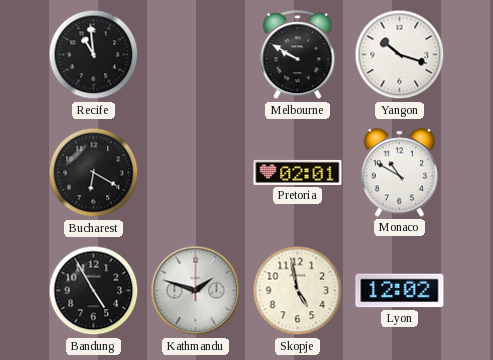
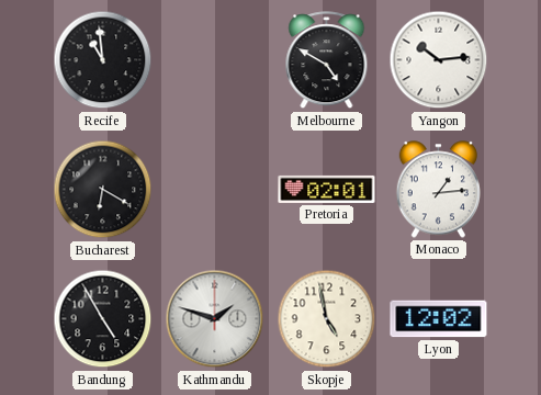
Melbourne: 9:50 -> 4:50 (327, 60)
Yangon: 10:18 -> 10:14 (439, 60)
Monaco: 10:50 -> 1:14 (438, 190)
